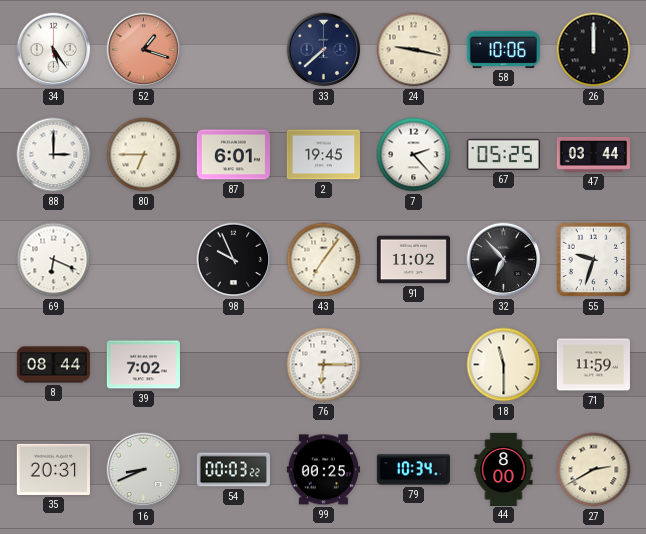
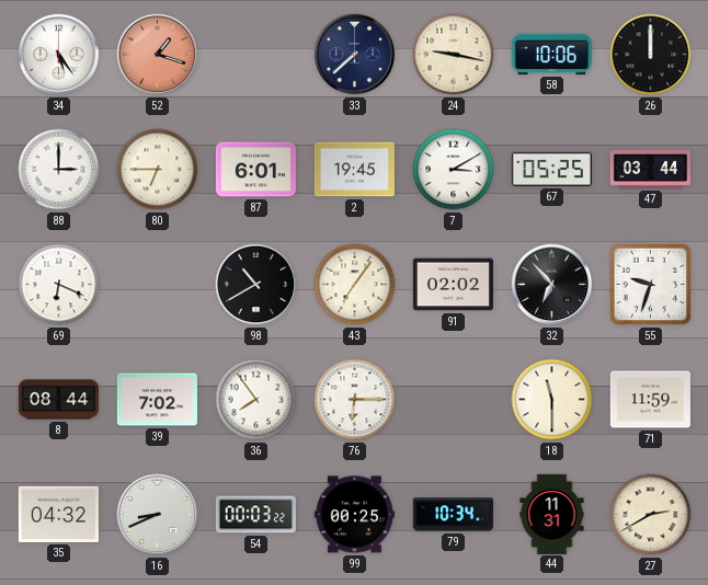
7: 2:23 -> 3:10 (454, 170)
98: 9:56 -> 10:40 (256, 285)
91: 11:02 -> 02:02 (453, 285)
36: none -> 7:54 (256, 400)
35: 20:31 -> 04:32 (58, 514)
44: 8:00 -> 11:31 (552, 514)
